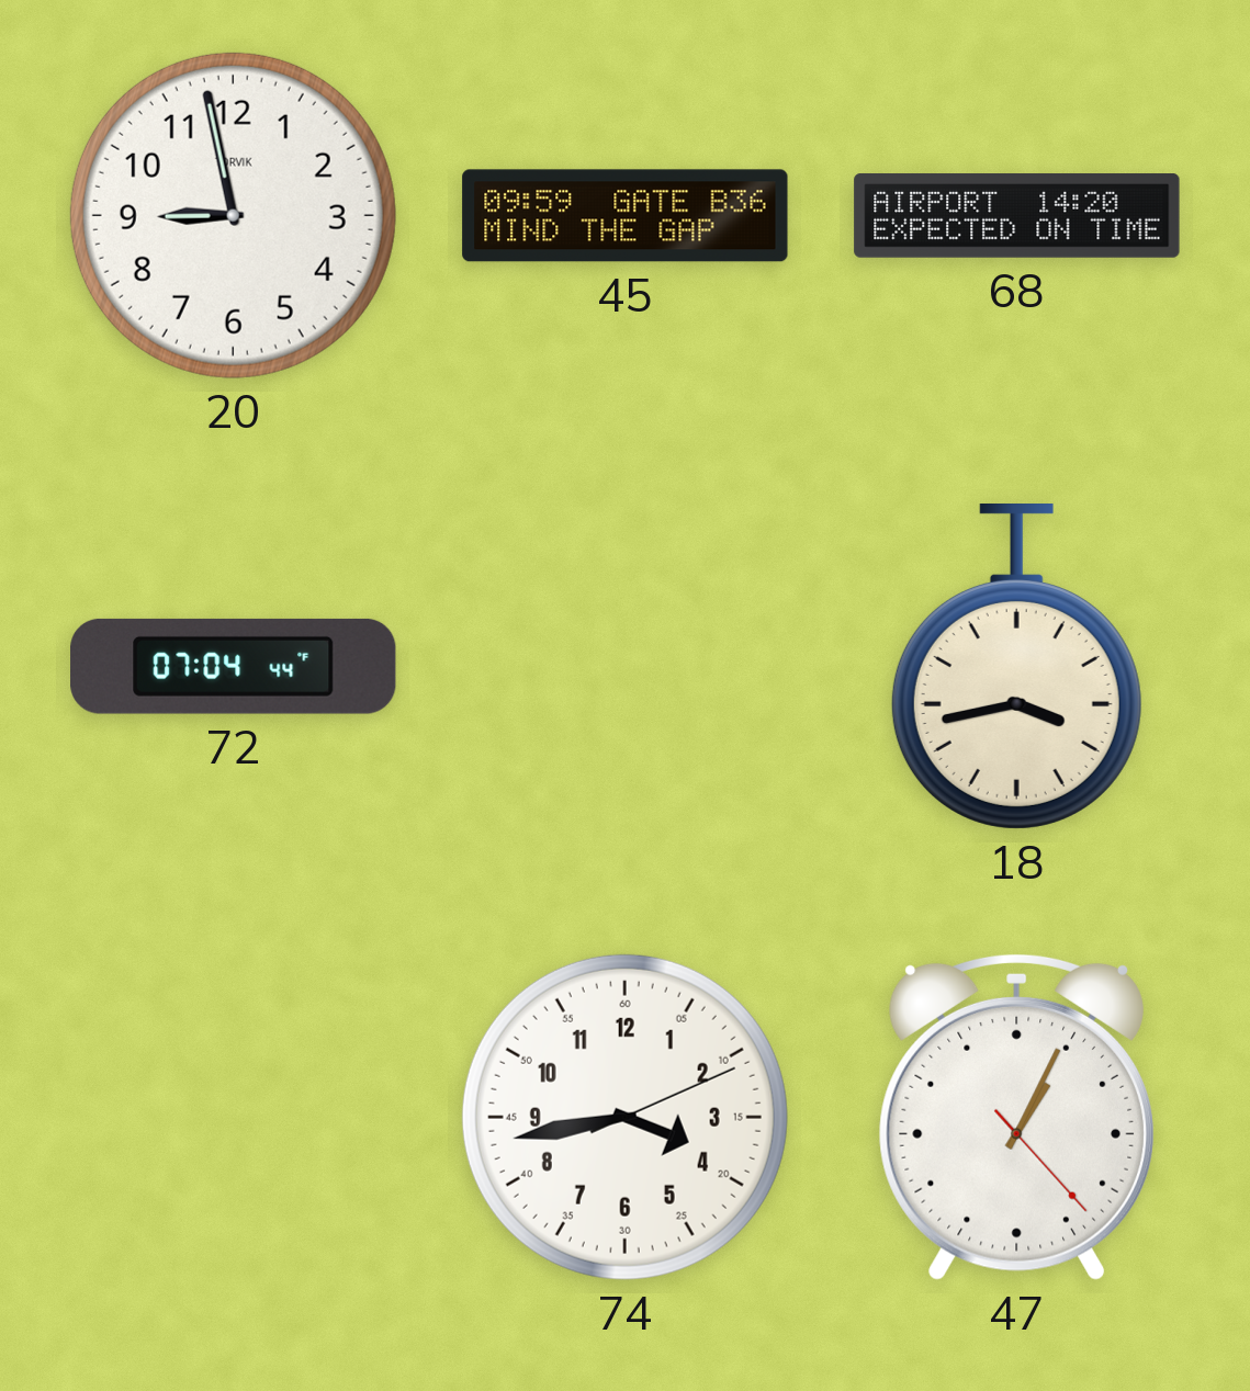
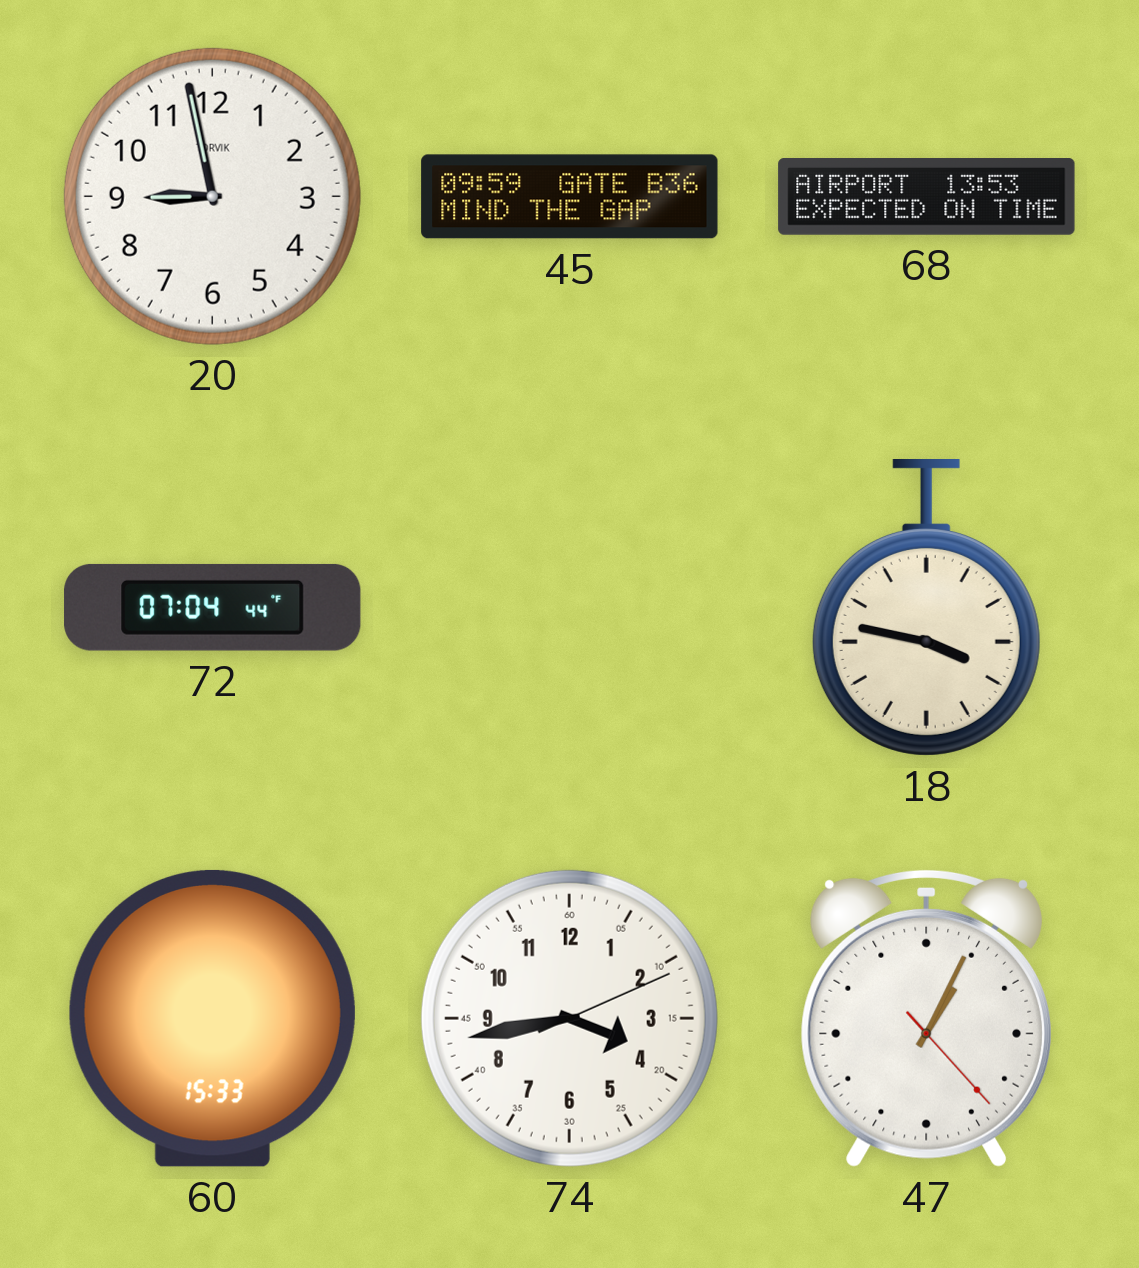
68: 14:20 -> 13:53 (927, 197)
18: 3:43 -> 3:47 (926, 608)
60: none -> 15:33 (212, 1018)
